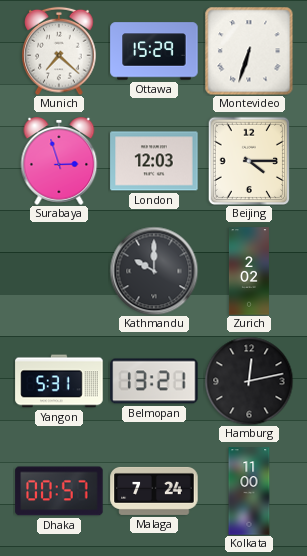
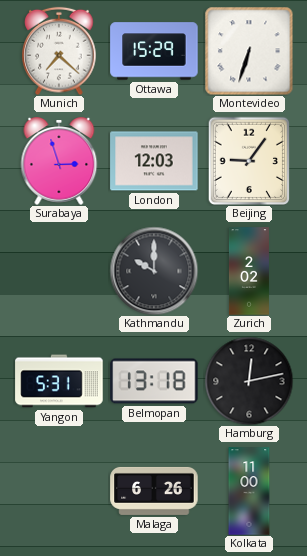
Beijing: 4:15 -> 9:06 (249, 161)
Belmopan: 13:21 -> 13:18 (154, 381)
Dhaka: 00:57 -> none (59, 491)
Malaga: 7:24 -> 6:26 (154, 491)
